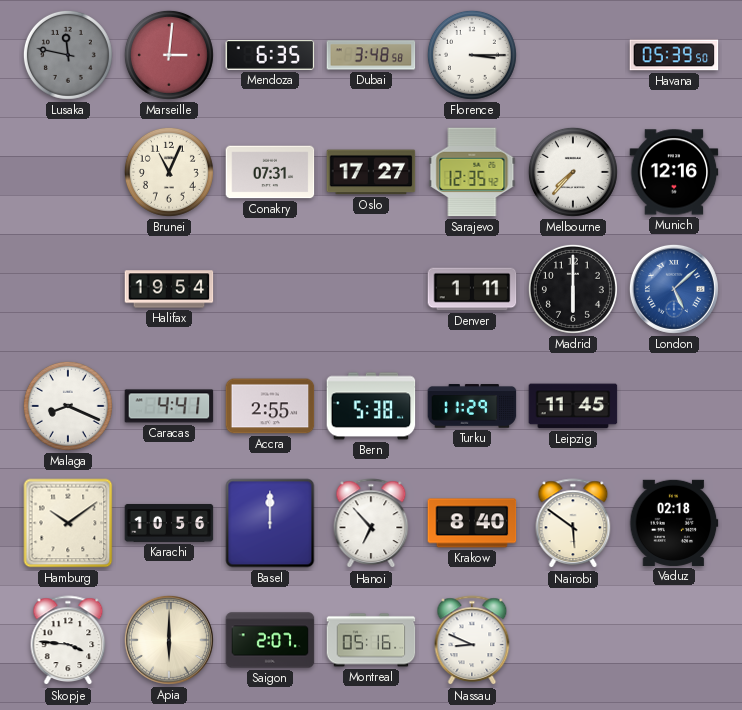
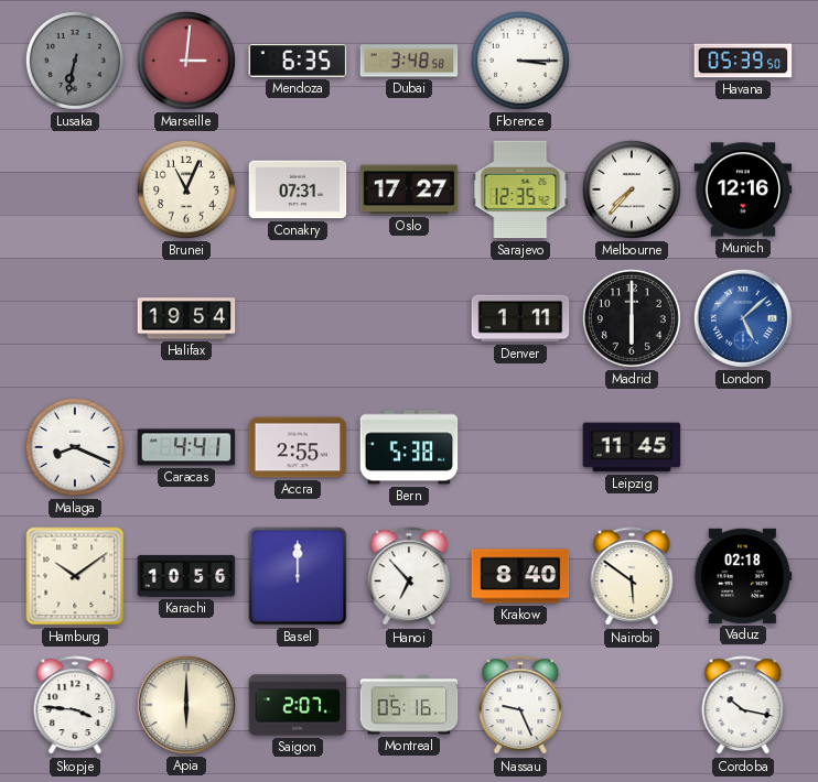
Lusaka: 11:47 -> 6:32 (75, 61)
Turku: 11:29 -> none (472, 406)
Nassau: 8:49 -> 9:26 (520, 706)
Cordoba: none -> 10:17 (743, 706)
